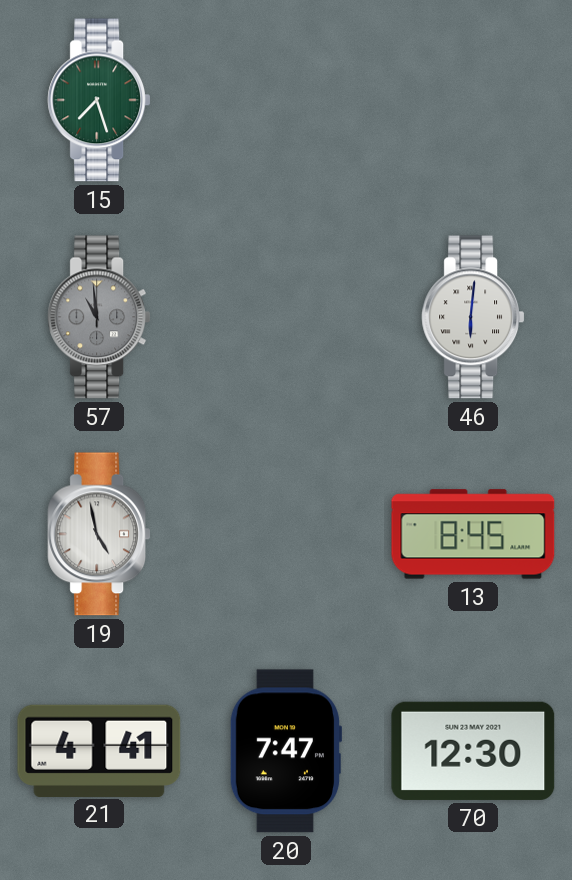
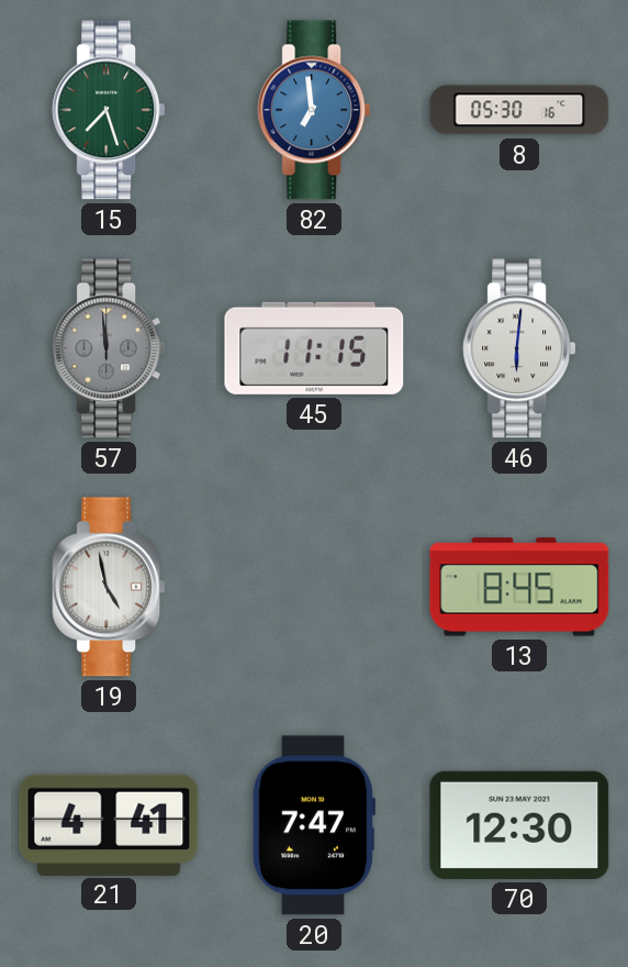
82: none -> 6:59 (314, 110)
8: none -> 05:30 (519, 110)
57: 10:59 -> 11:59 (109, 348)
45: none -> 11:15 (314, 348)
